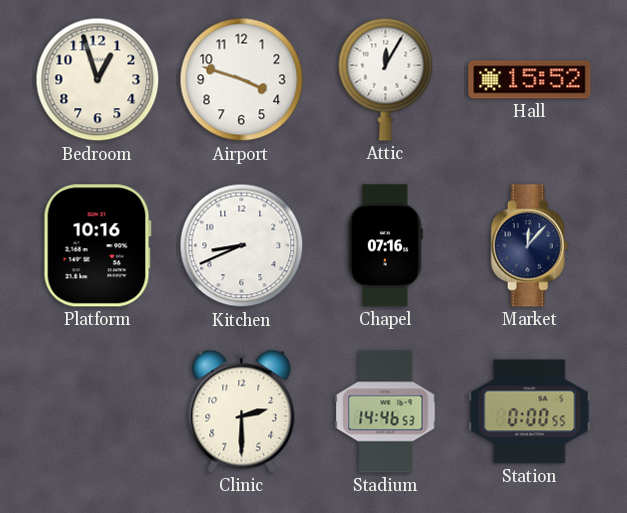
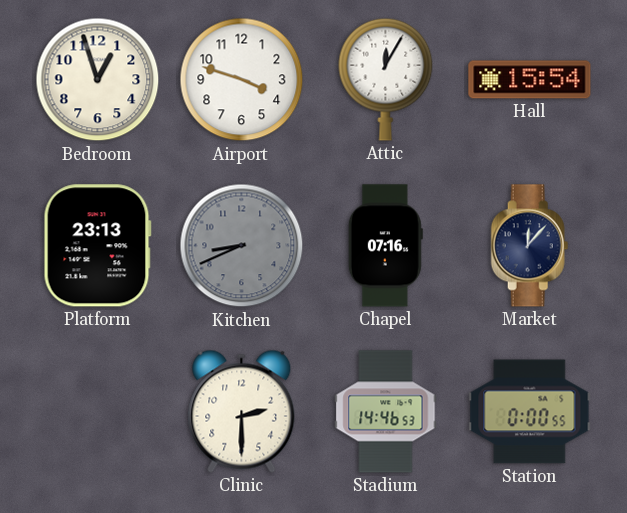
Hall: 15:52 -> 15:54 (530, 80)
Platform: 10:16 -> 23:13 (97, 246)
Kitchen dial: white -> grey (242, 246)
